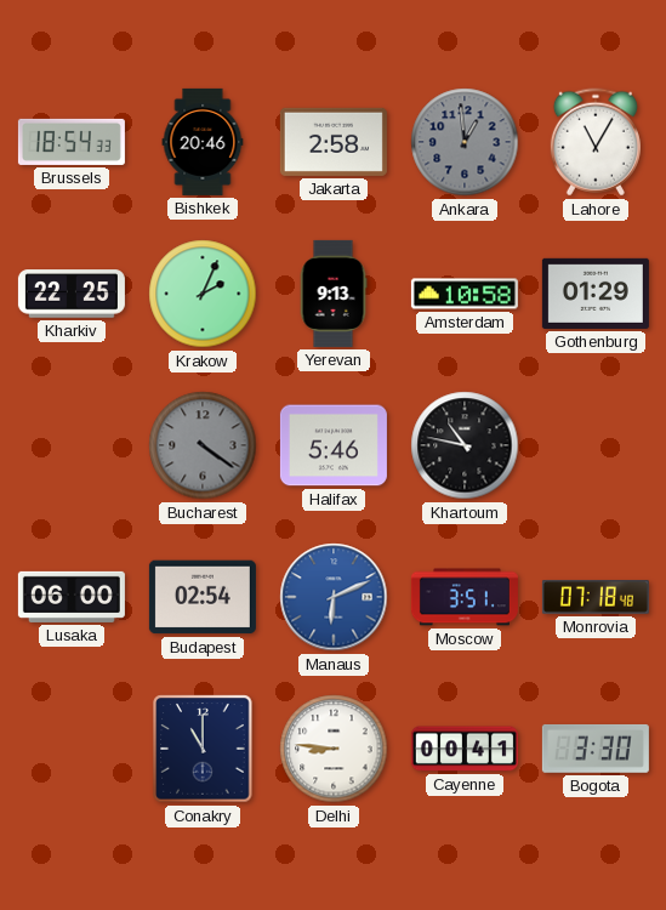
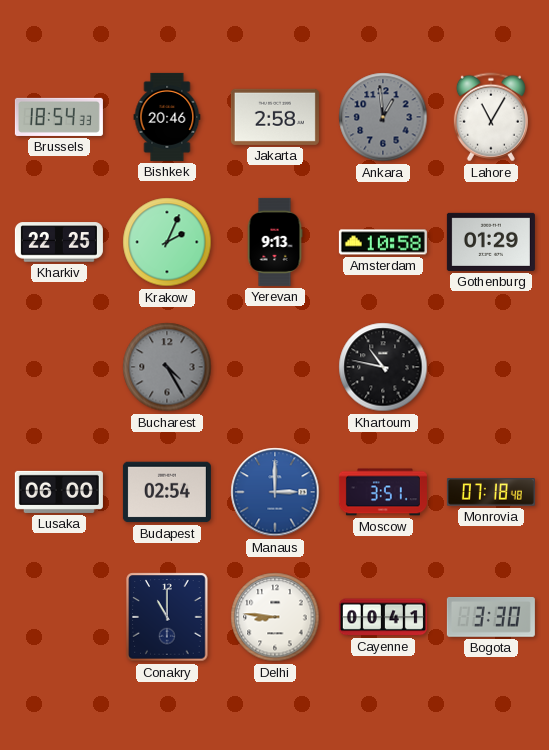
Bucharest: 4:21 -> 4:25 (167, 367)
Halifax: 5:46 -> none (334, 445)
Manaus: 6:11 -> 3:00 (275, 492)
